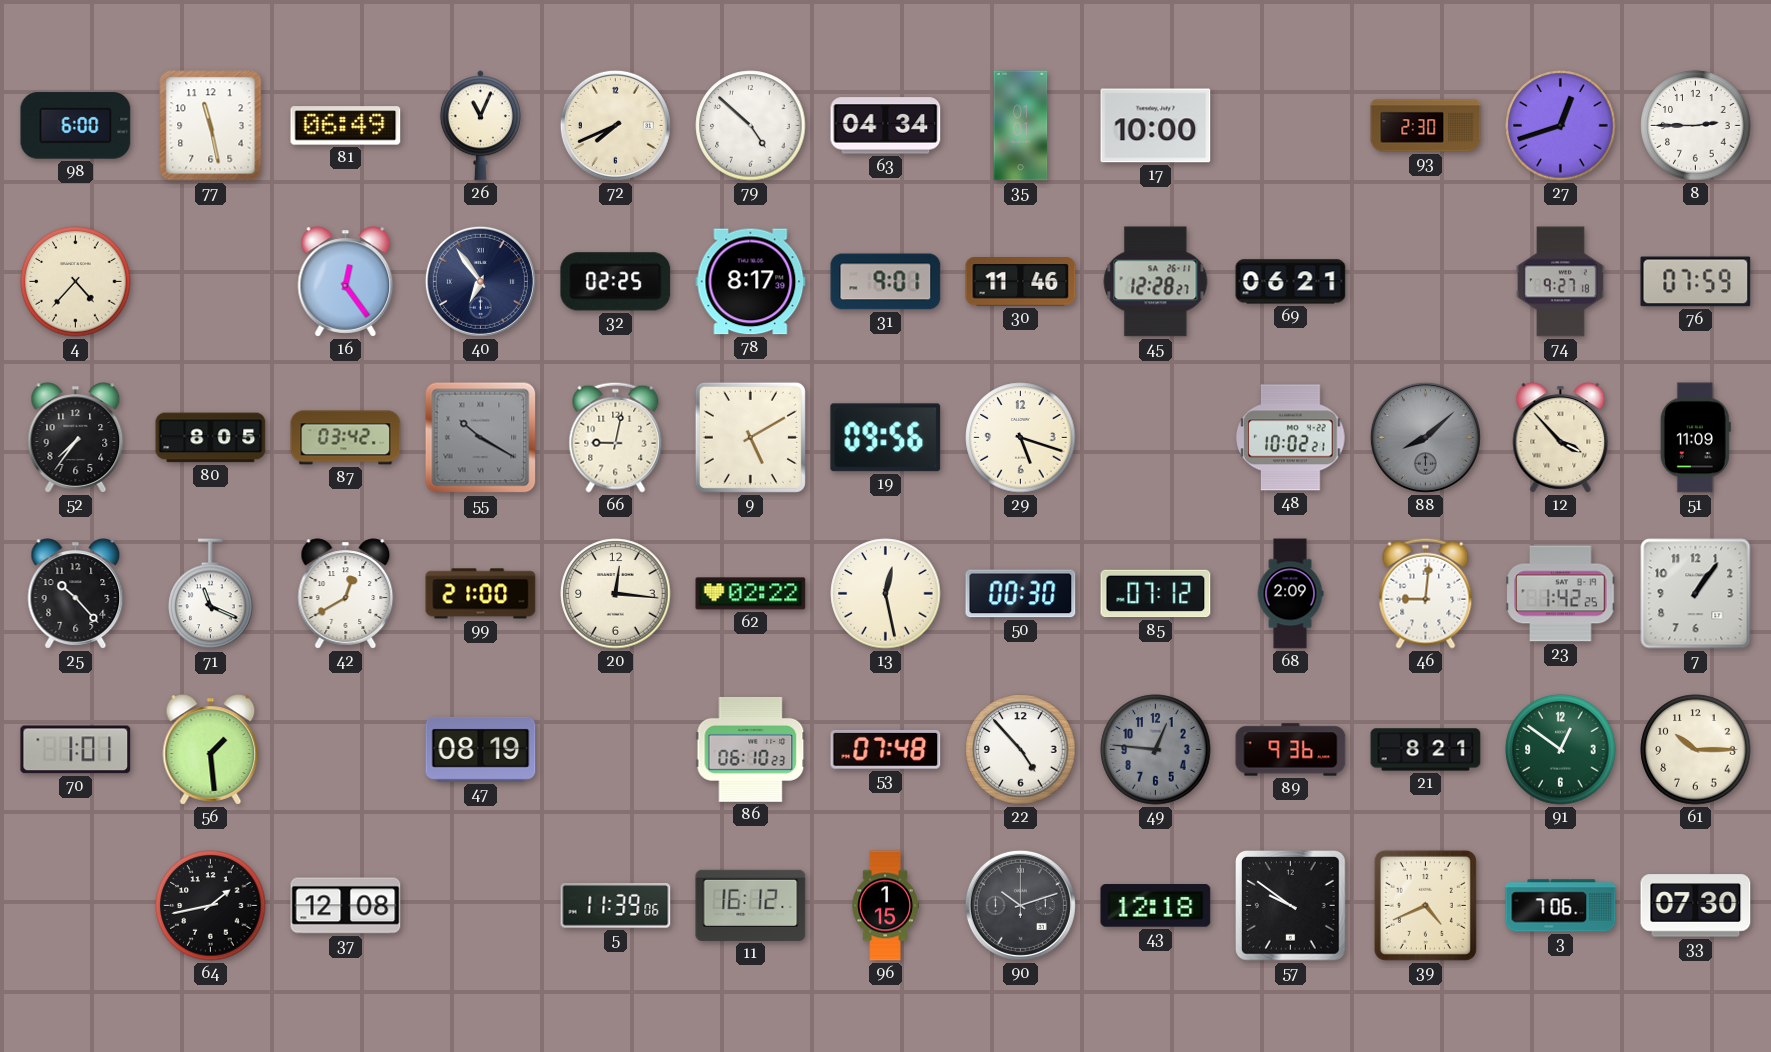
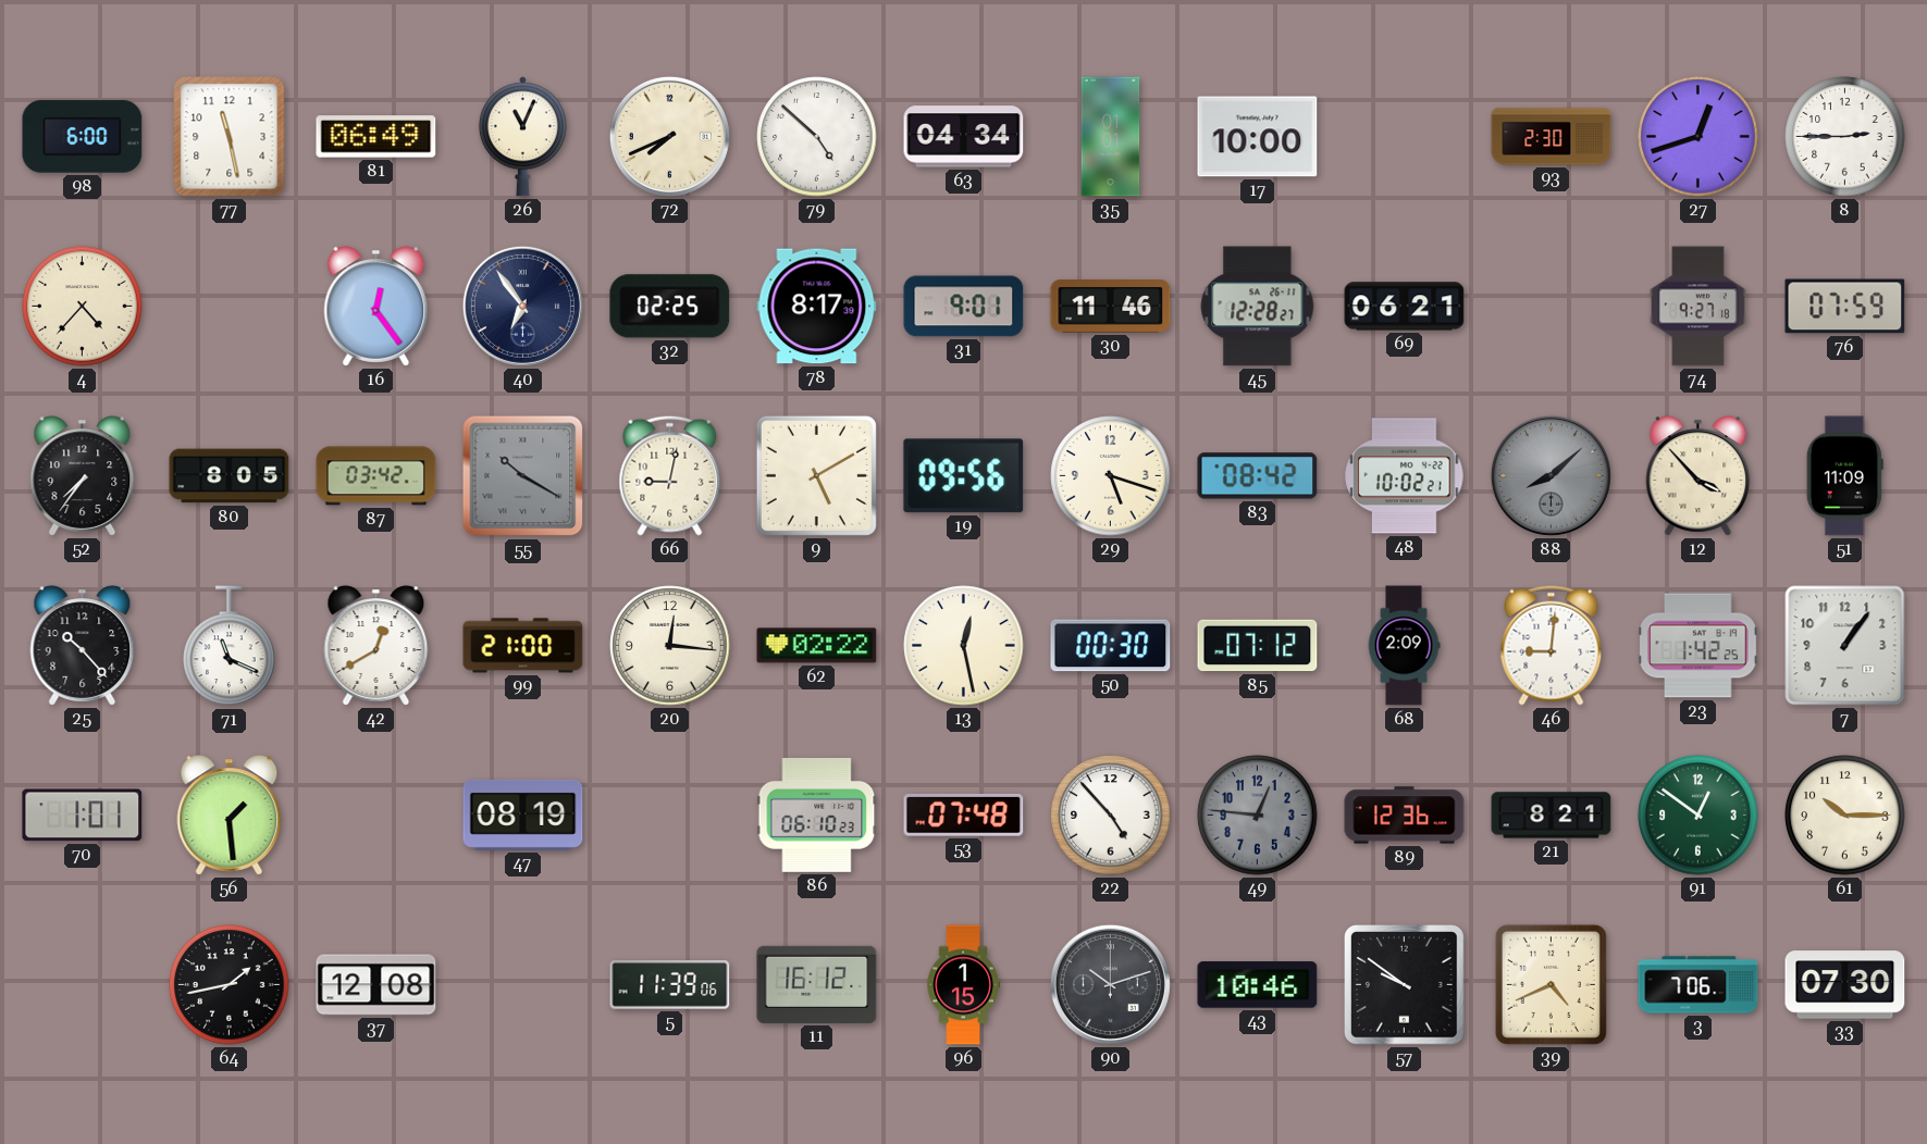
83: none -> 08:42 (1258, 476)
89: 9:36 -> 12:36 (1405, 816)
43: 12:18 -> 10:46 (1258, 985)
